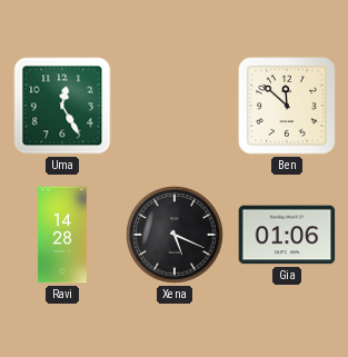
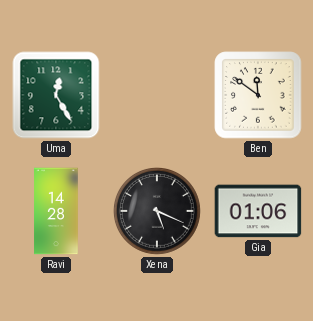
Ben: 11:52 -> 11:51 (258, 95)
